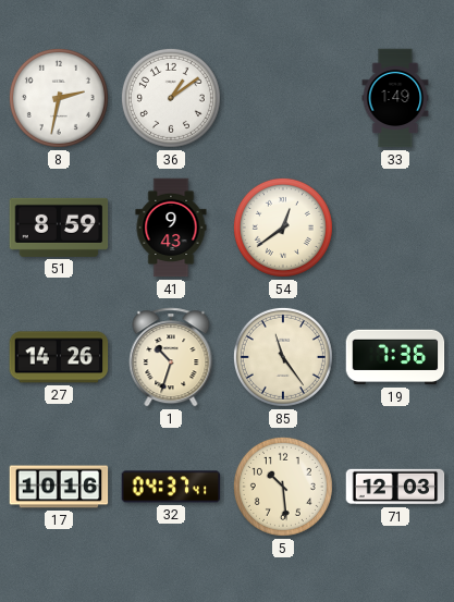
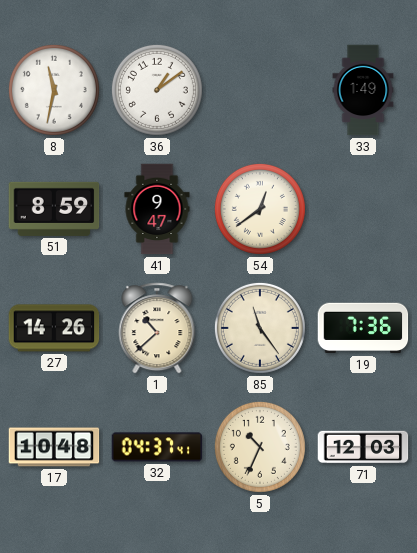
8: 2:32 -> 11:32 (54, 90)
41: 9:43 -> 9:47 (157, 209)
1: 10:33 -> 10:38 (157, 328)
17: 10:16 -> 10:48 (54, 447)
5: 10:29 -> 10:34 (260, 447)
